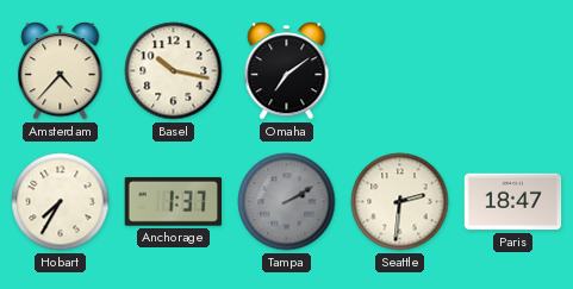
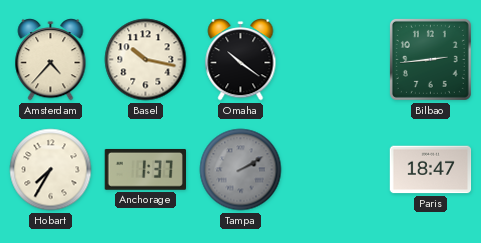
Omaha: 7:09 -> 10:21 (241, 60)
Bilbao: none -> 2:44 (430, 59)
Seattle: 2:31 -> none (400, 202)
